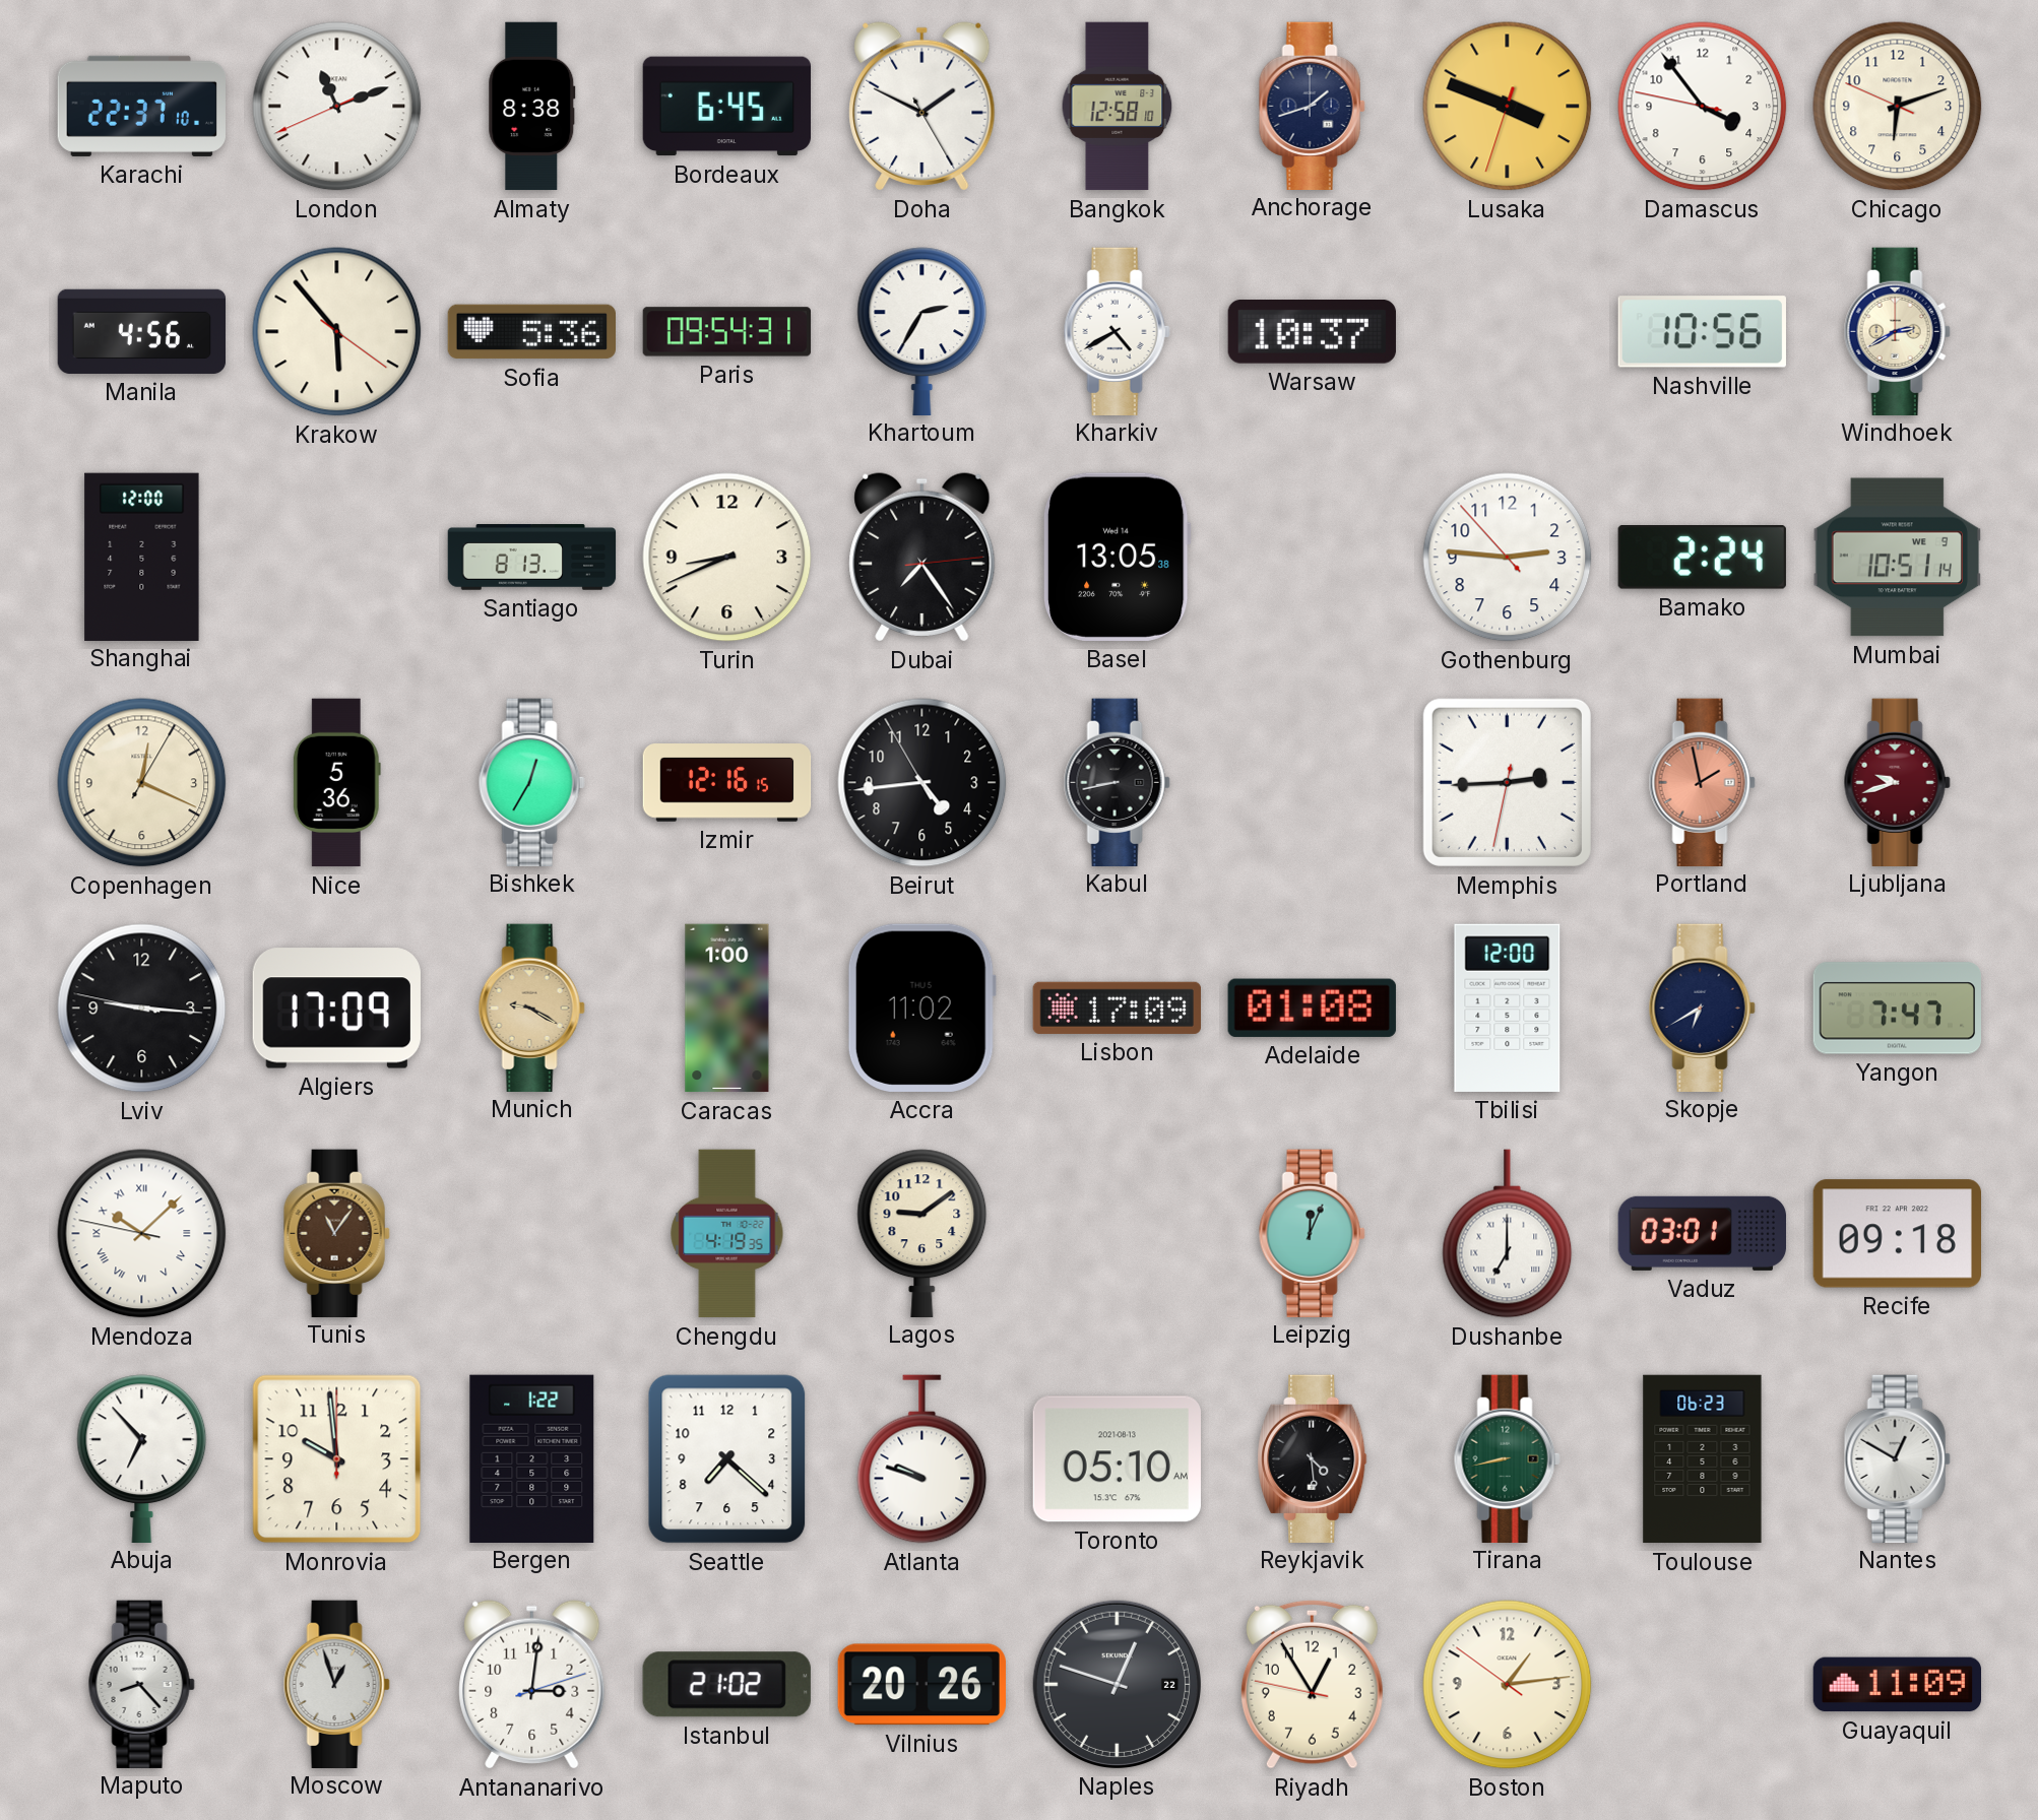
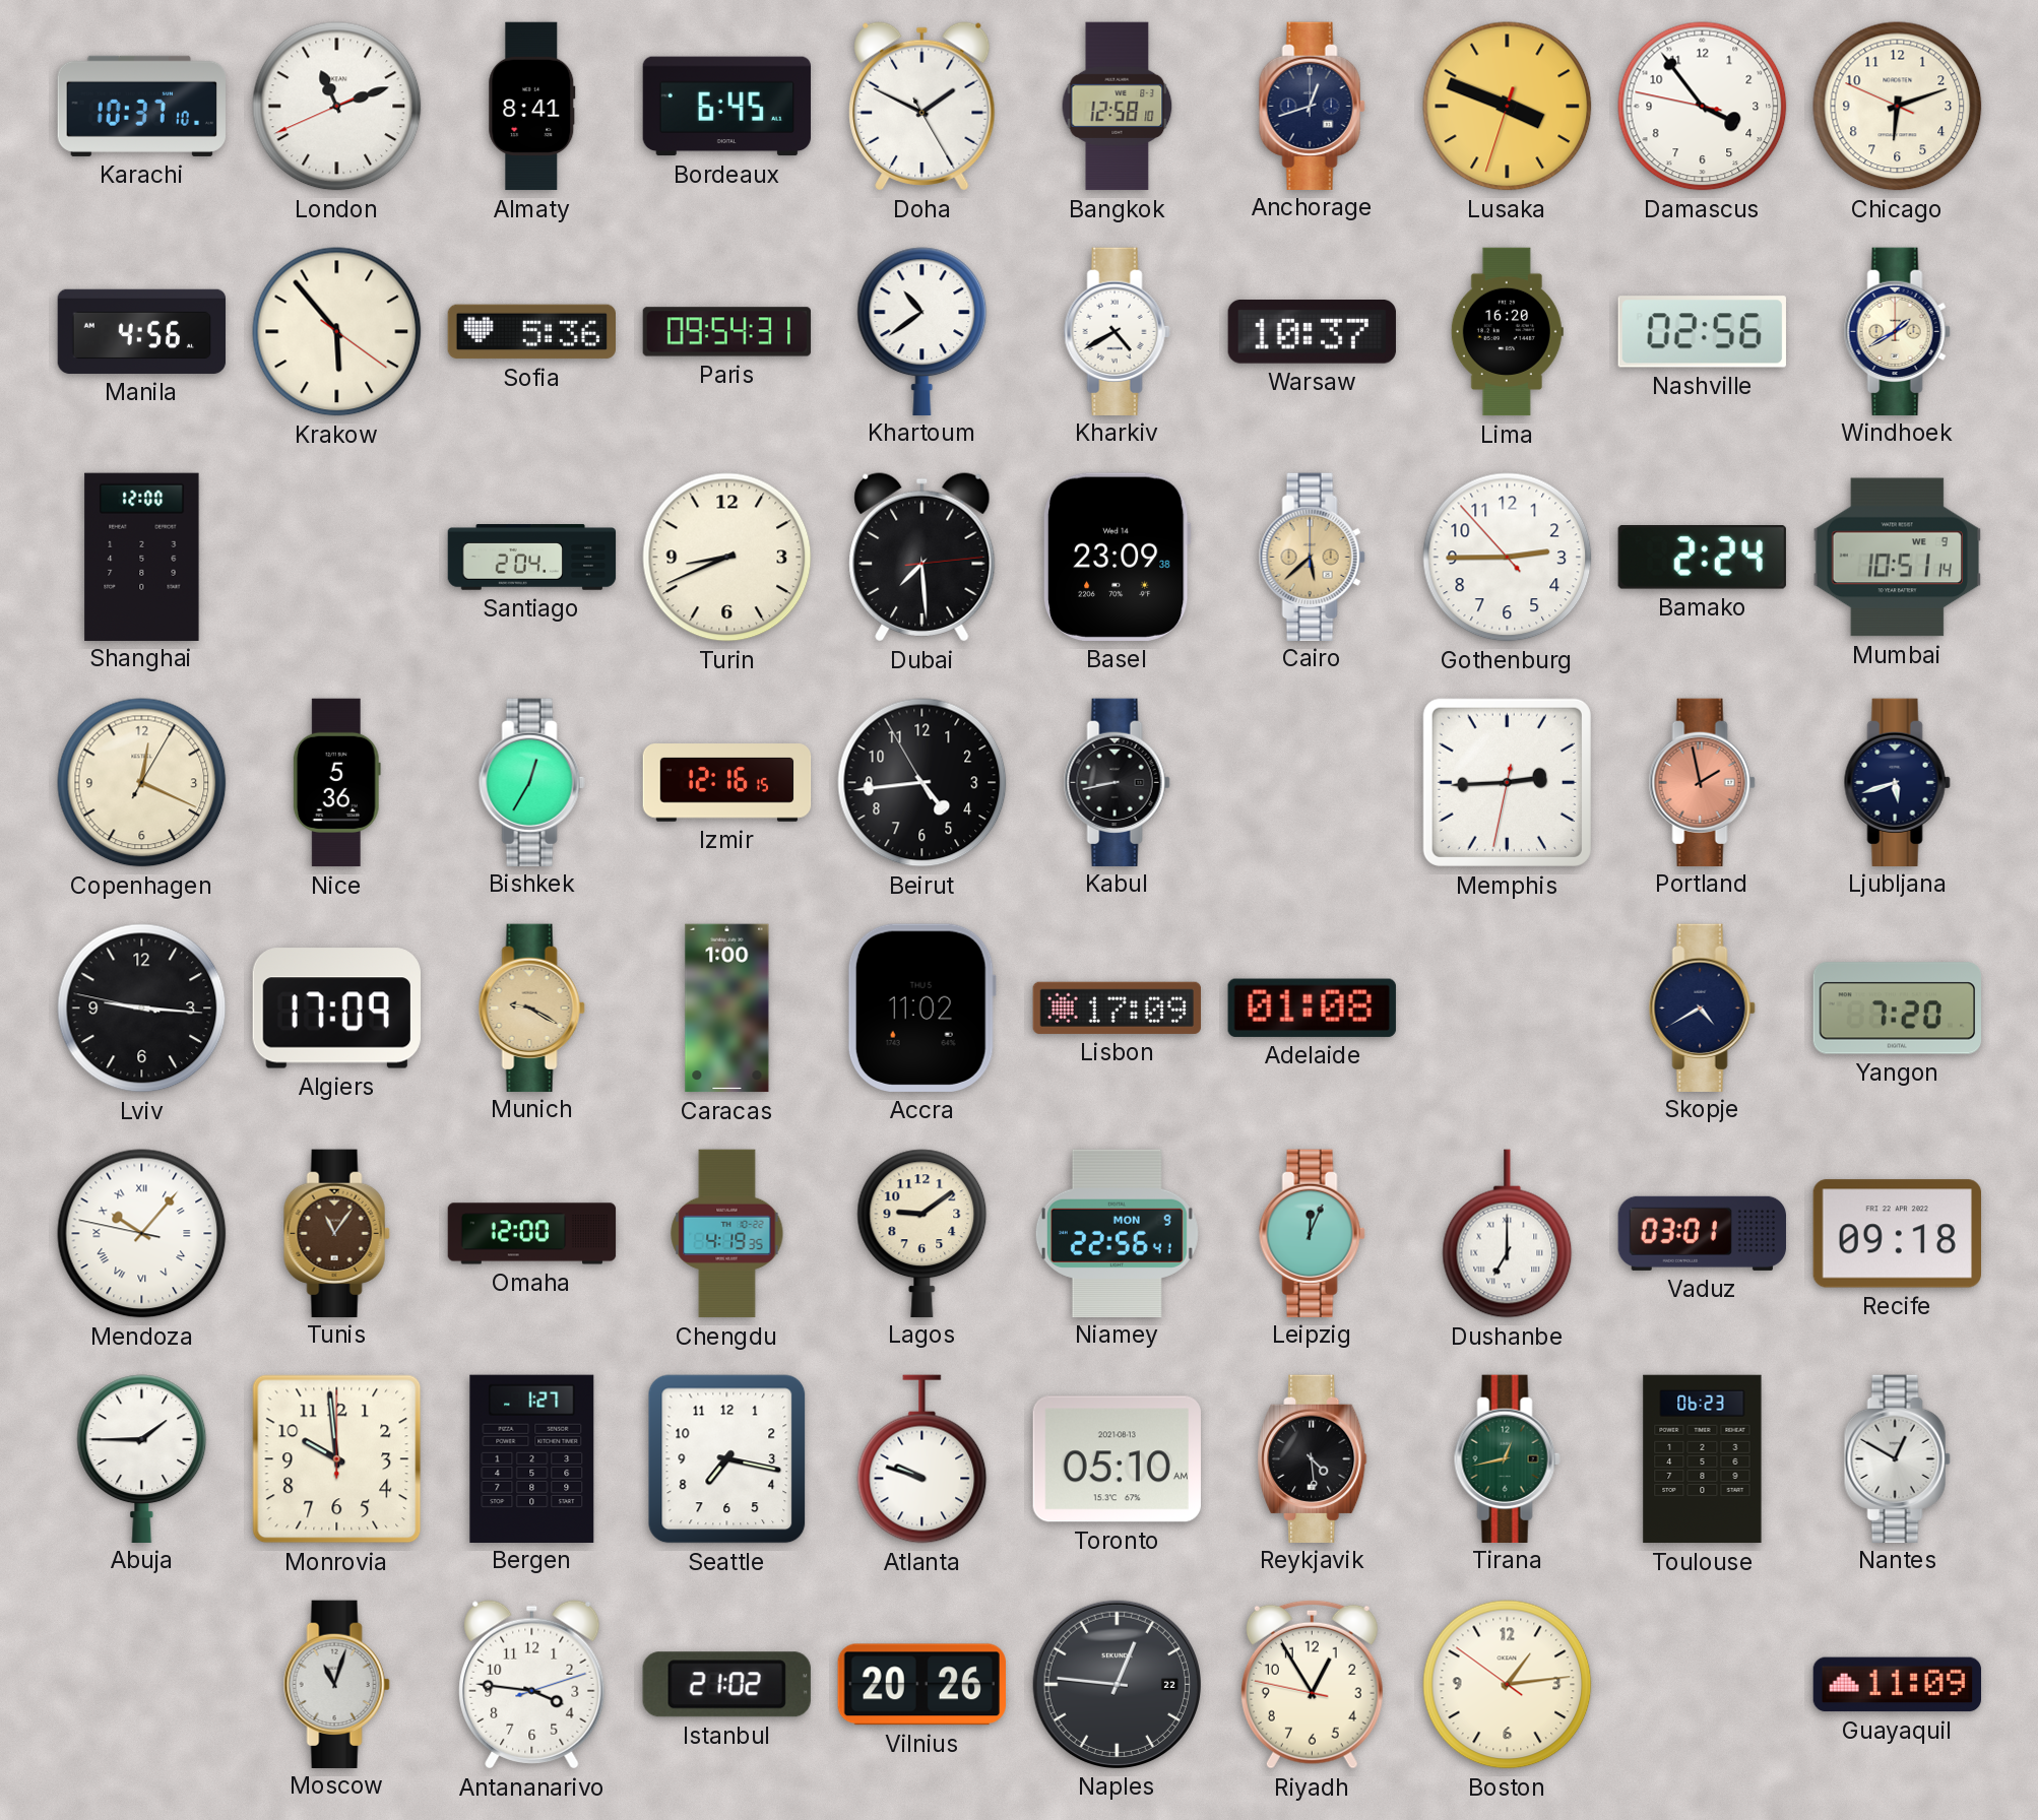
Karachi: 22:37 -> 10:37 (141, 106)
Almaty: 8:38 -> 8:41 (532, 107)
Anchorage: 1:42 -> 12:42 (1312, 106)
Khartoum: 2:35 -> 10:39 (922, 331)
Lima: none -> 16:20 (1507, 332)
Nashville: 10:56 -> 02:56 (1702, 332)
Windhoek: 2:40 -> 1:40 (1897, 331)
Santiago: 8:13 -> 2:04 (532, 558)
Dubai: 7:24 -> 7:29 (922, 558)
Basel: 13:05 -> 23:09 (1117, 557)
Cairo: none -> 5:38 (1312, 557)
Gothenburg: 2:45 -> 2:44 (1508, 558)
Ljubljana: 9:42 -> 5:42 (1897, 782)
Ljubljana dial: burgundy -> navy (1897, 782)
Tbilisi: 12:00 -> none (1508, 1007)
Skopje: 6:40 -> 4:40 (1702, 1007)
Yangon: 7:47 -> 7:20 (1897, 1009)
Mendoza: 10:07 -> 10:06 (142, 1234)
Omaha: none -> 12:00 (532, 1234)
Niamey: none -> 22:56 (1117, 1233)
Abuja: 6:53 -> 1:45 (142, 1458)
Bergen: 1:22 -> 1:27 (532, 1458)
Seattle: 7:22 -> 7:17 (727, 1459)
Tirana: 8:43 -> 12:43 (1507, 1458)
Maputo: 8:23 -> none (141, 1684)
Moscow: 12:57 -> 11:03 (336, 1684)
Antananarivo: 3:01 -> 3:46 (532, 1685)
Naples: 12:48 -> 12:46 (1117, 1684)
